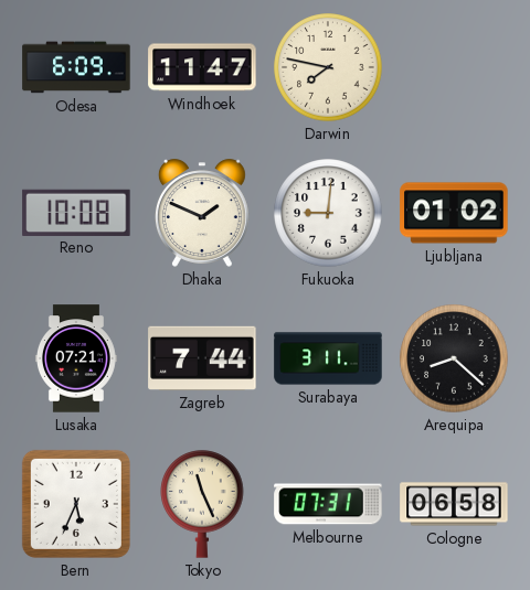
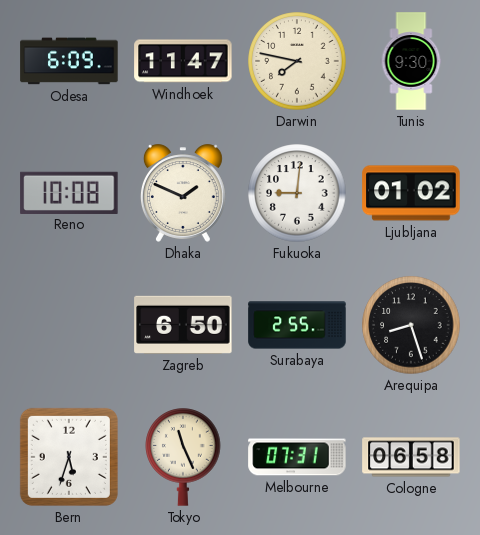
Tunis: none -> 9:30 (411, 61)
Lusaka: 07:21 -> none (76, 358)
Zagreb: 7:44 -> 6:50 (183, 325)
Surabaya: 3:11 -> 2:55 (297, 325)
Arequipa: 8:22 -> 8:27 (411, 325)
Bern: 5:34 -> 5:33 (69, 457)
